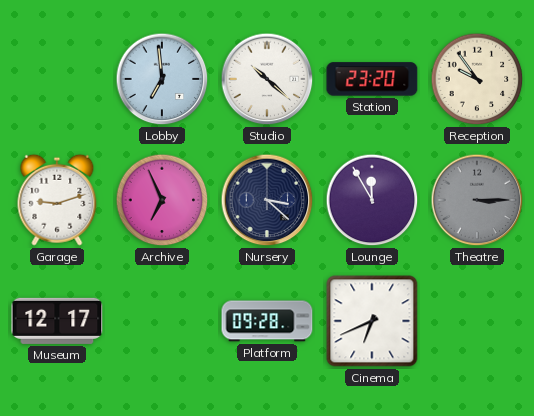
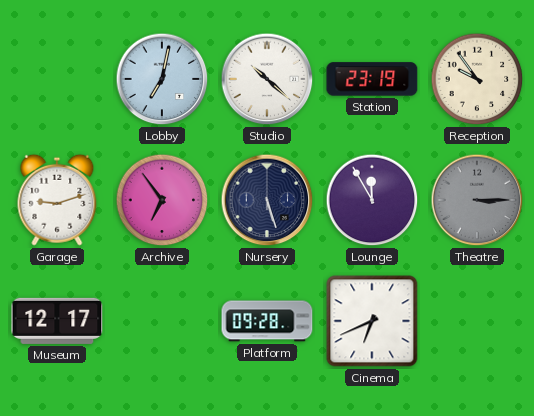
Lobby: 6:59 -> 7:02 (162, 79)
Station: 23:20 -> 23:19 (372, 79)
Archive: 6:56 -> 6:54 (162, 200)
Nursery: 3:22 -> 5:27 (267, 200)
